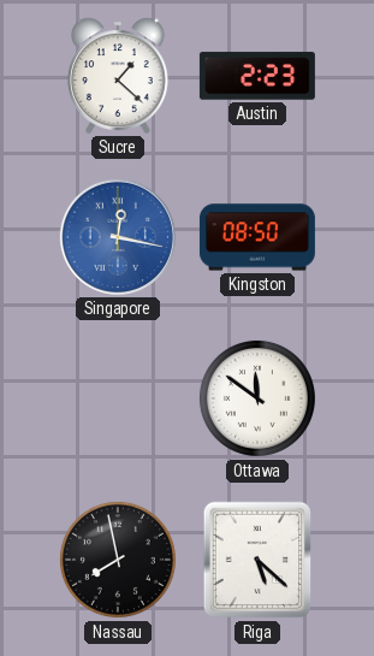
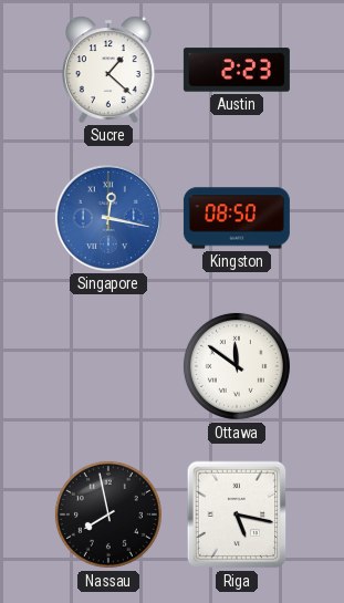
Riga: 5:22 -> 5:17 (237, 514)
